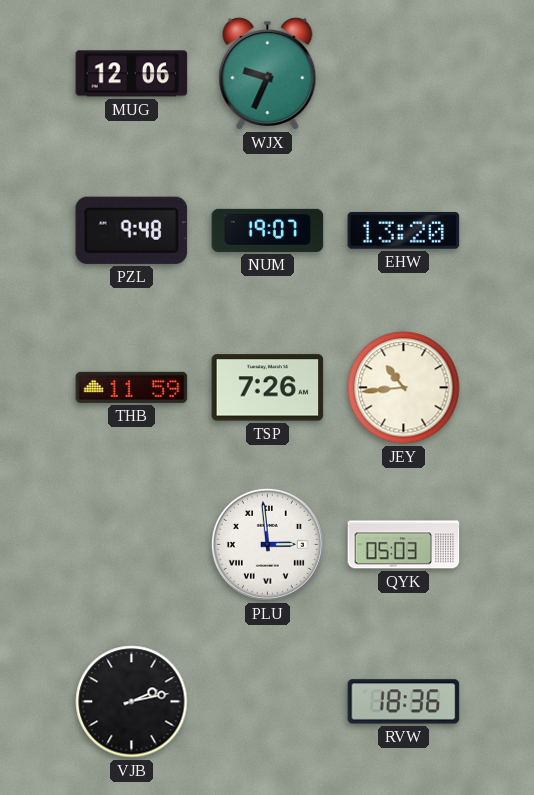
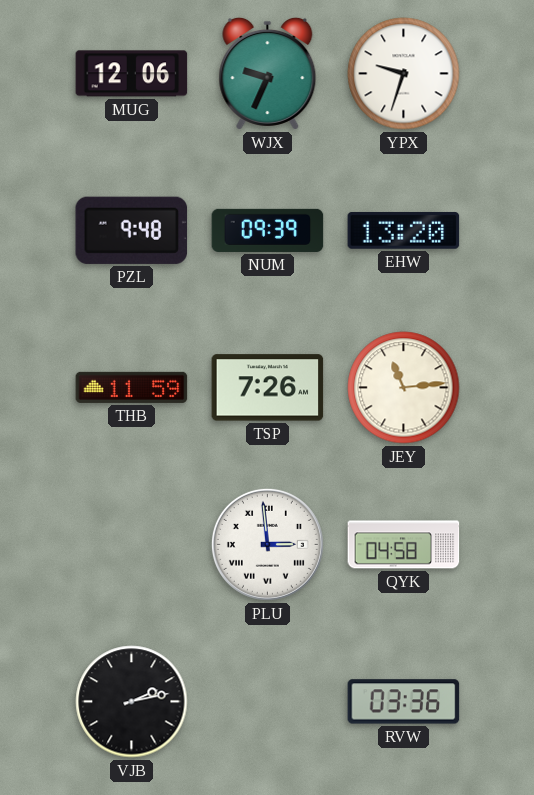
YPX: none -> 9:33 (404, 74)
NUM: 19:07 -> 09:39 (268, 230)
JEY: 10:44 -> 11:14 (404, 388)
QYK: 05:03 -> 04:58 (404, 545)
RVW: 18:36 -> 03:36 (404, 702)
